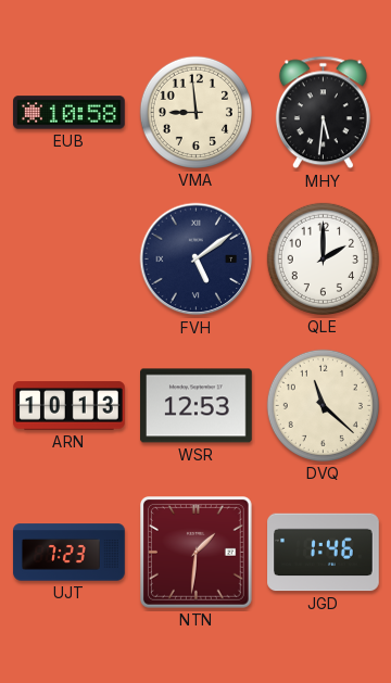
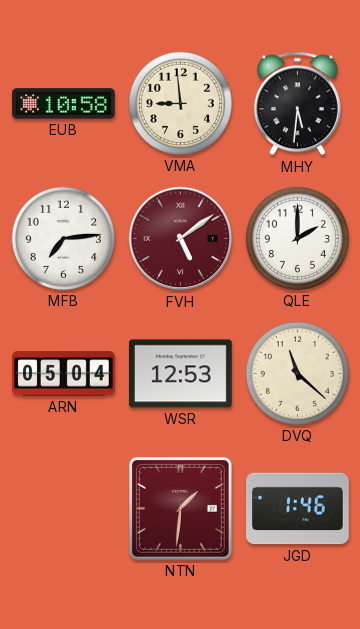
MFB: none -> 7:14 (63, 238)
FVH dial: navy -> burgundy (181, 239)
ARN: 10:13 -> 05:04 (64, 374)
UJT: 7:23 -> none (70, 553)
